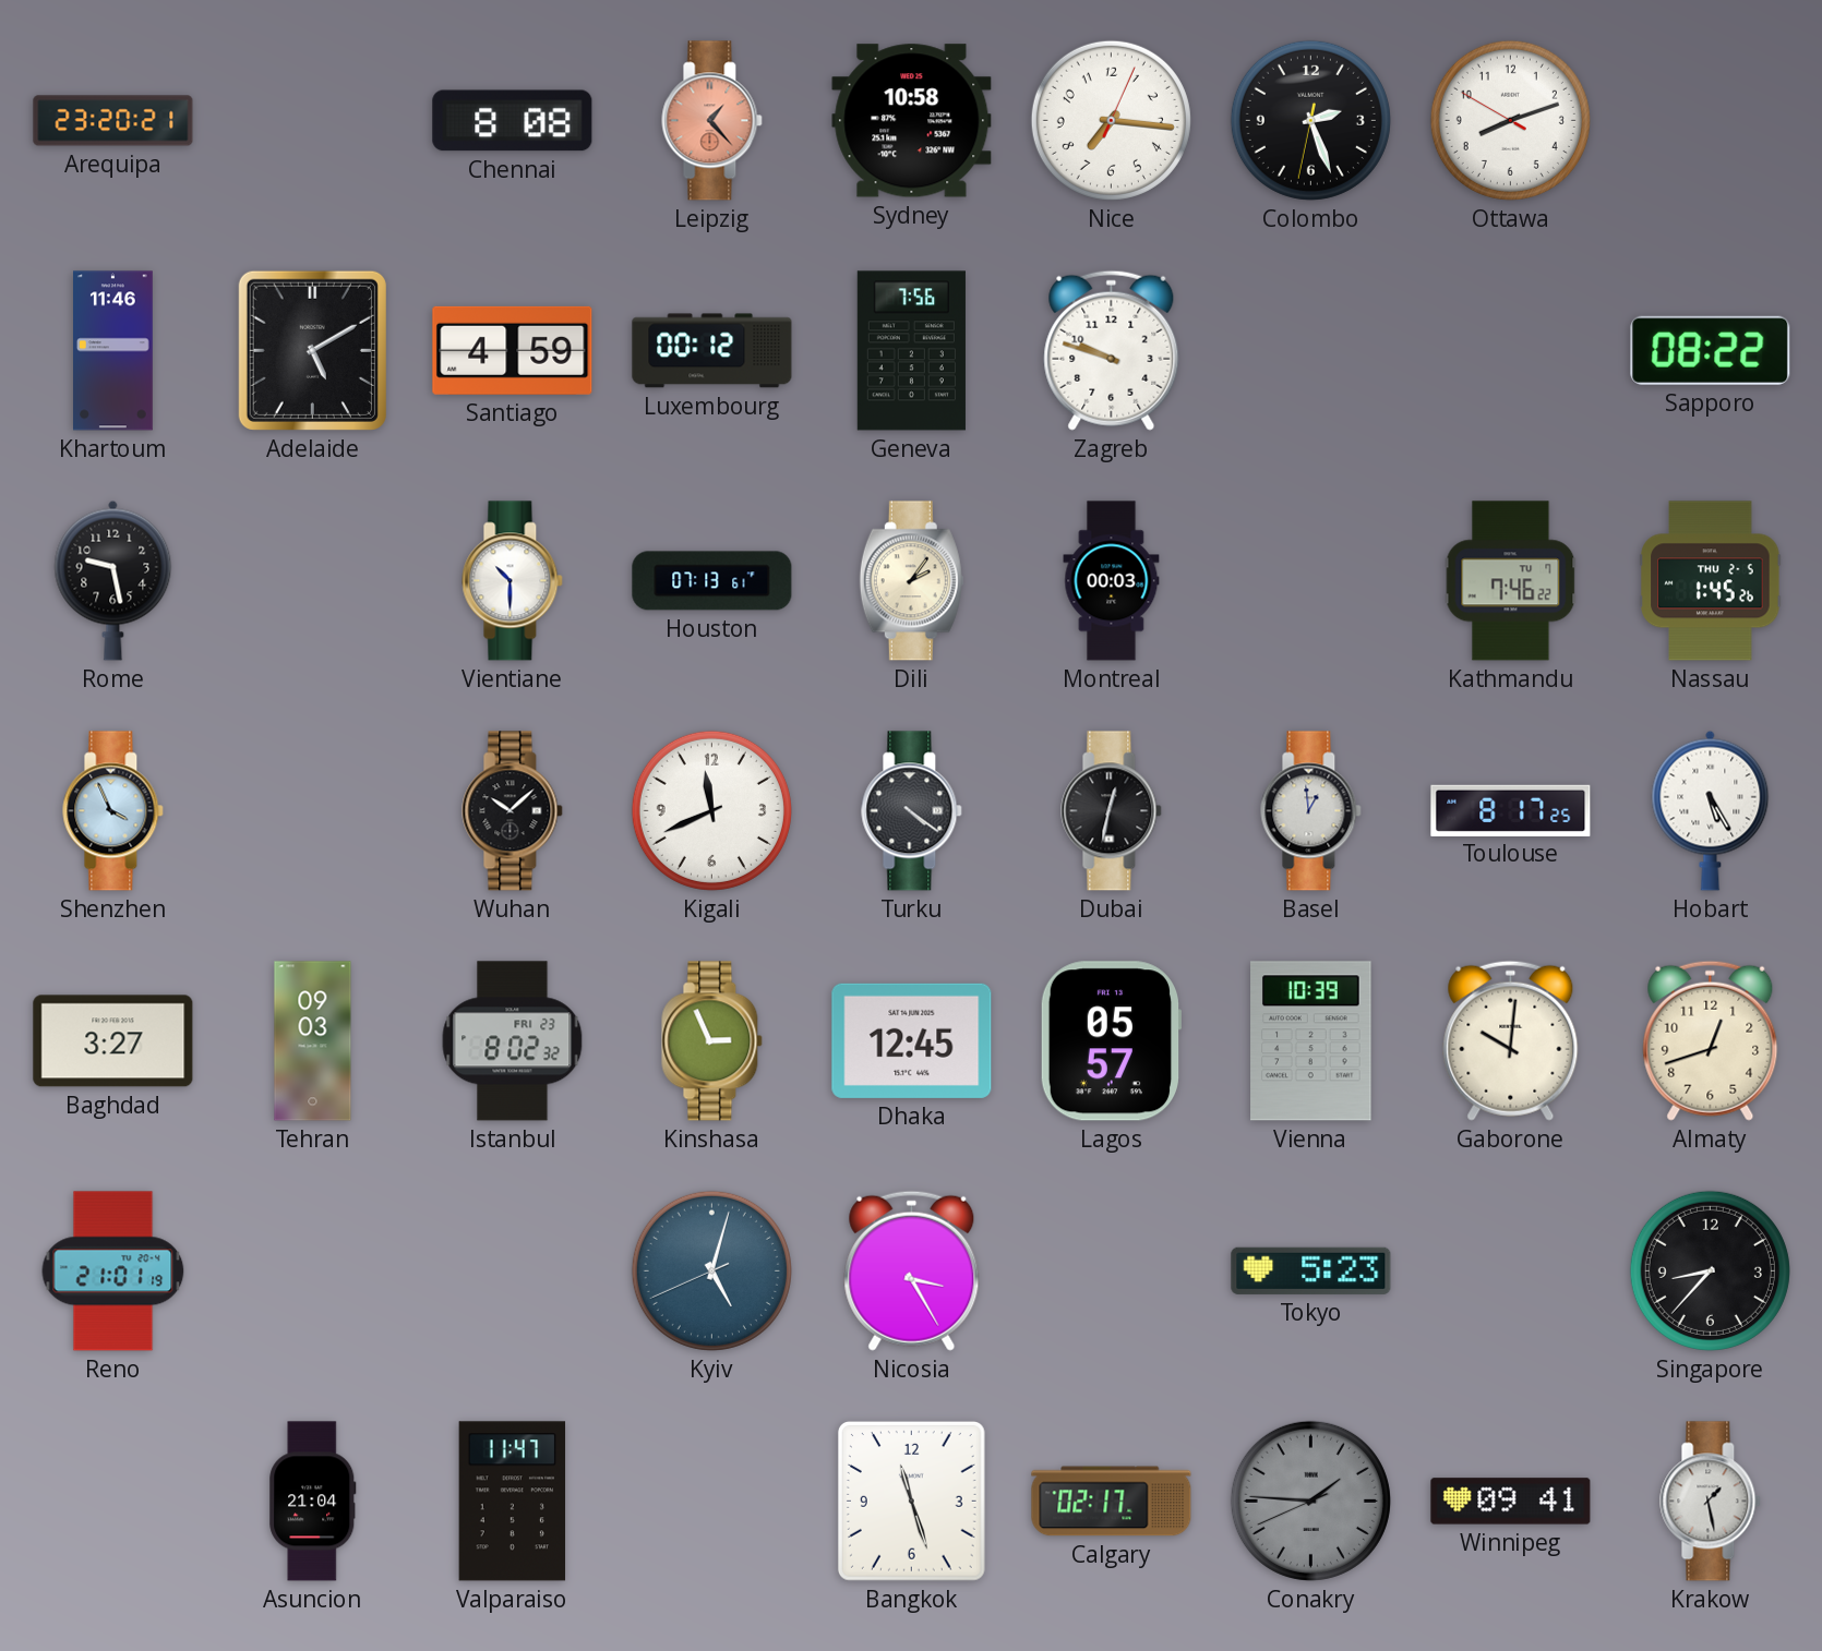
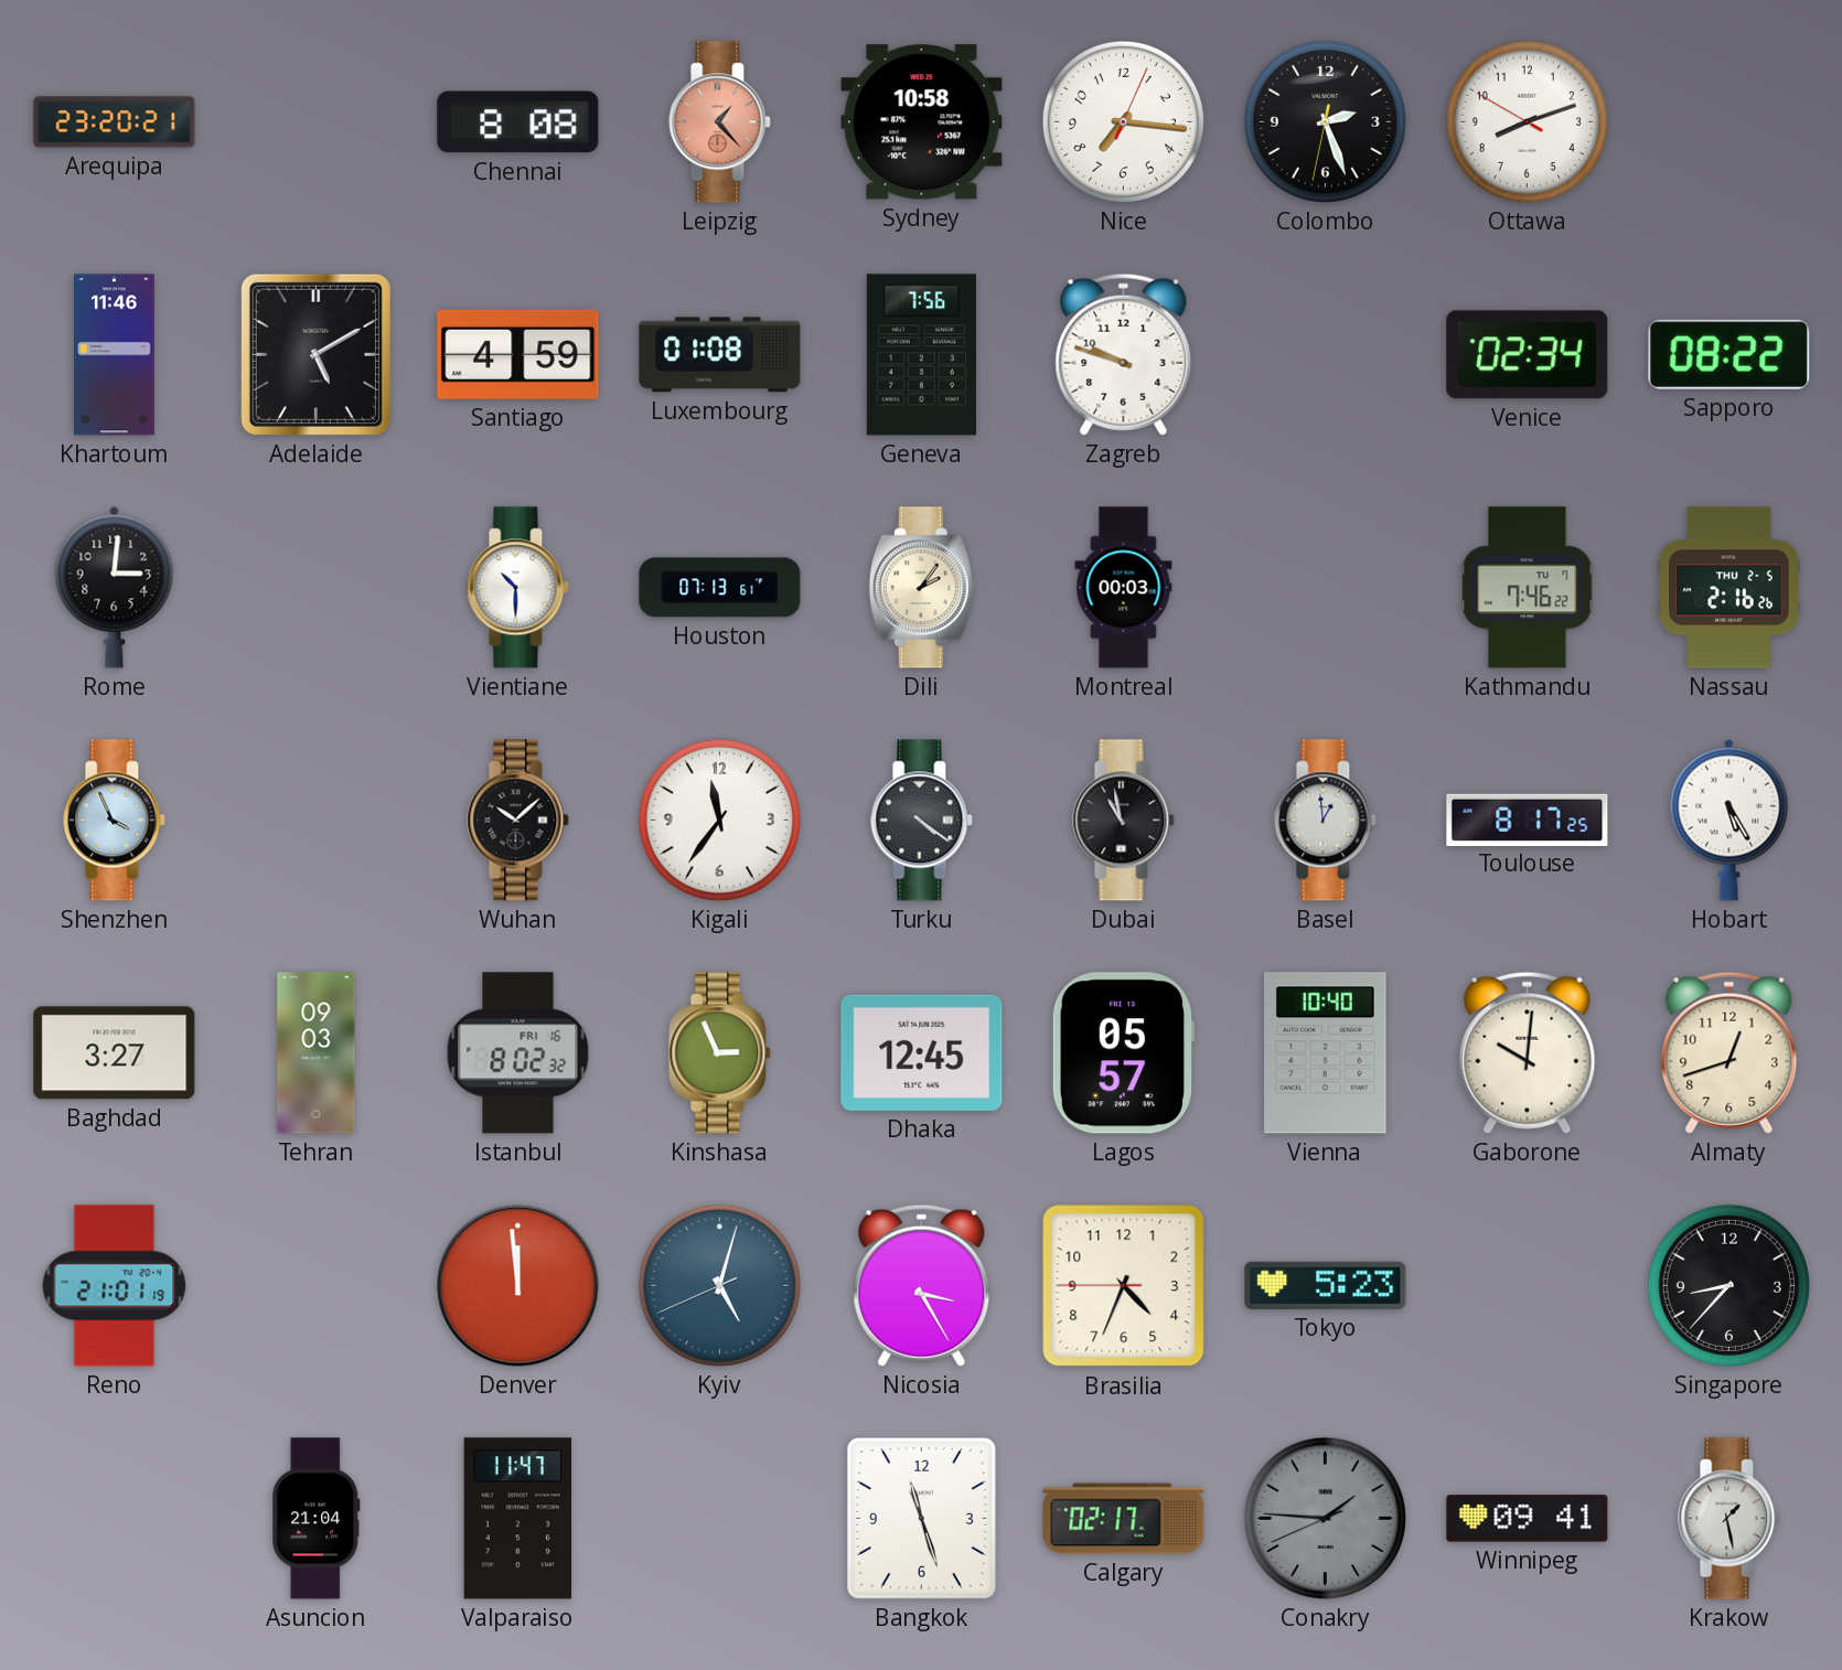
Luxembourg: 00:12 -> 01:08 (720, 355)
Venice: none -> 02:34 (1528, 355)
Rome: 9:28 -> 3:01 (115, 587)
Nassau: 1:45 -> 2:16 (1729, 588)
Kigali: 11:41 -> 11:36 (719, 820)
Dubai: 12:32 -> 10:58 (1124, 821)
Istanbul date: FRI 23 -> FRI 16 (518, 1053)
Vienna: 10:39 -> 10:40 (1326, 1053)
Denver: none -> 11:59 (518, 1286)
Brasilia: none -> 4:33 (1124, 1286)
